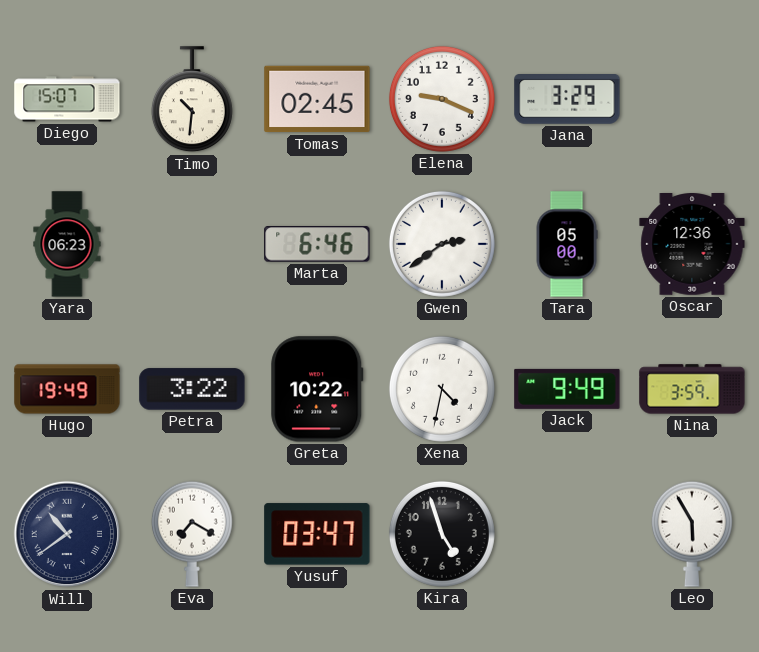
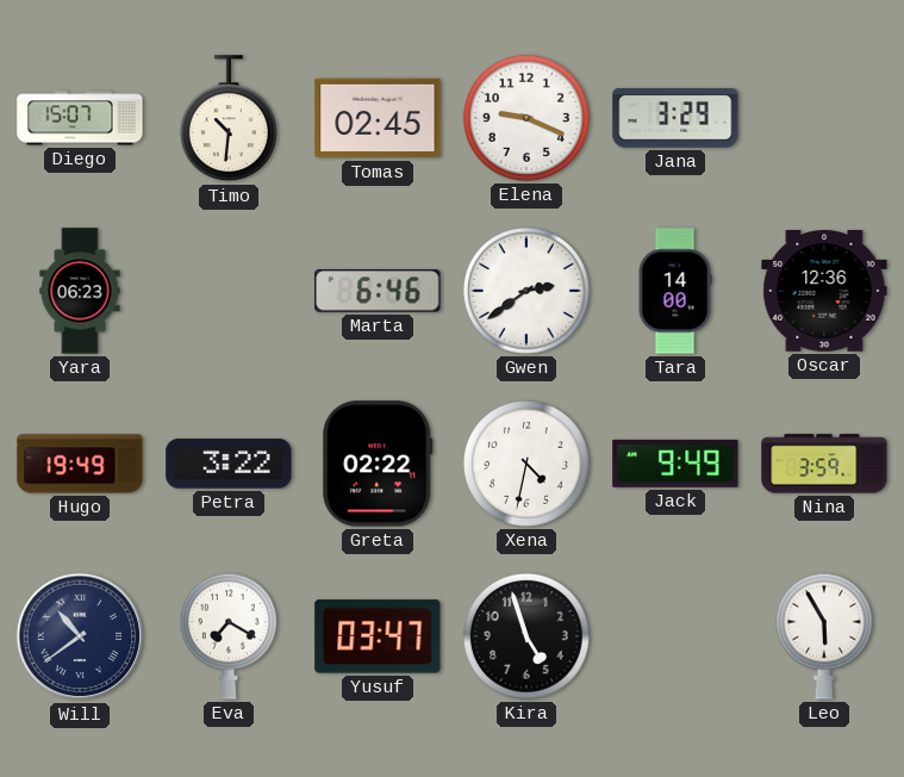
Tara: 05:00 -> 14:00 (675, 291)
Greta: 10:22 -> 02:22 (378, 464)
